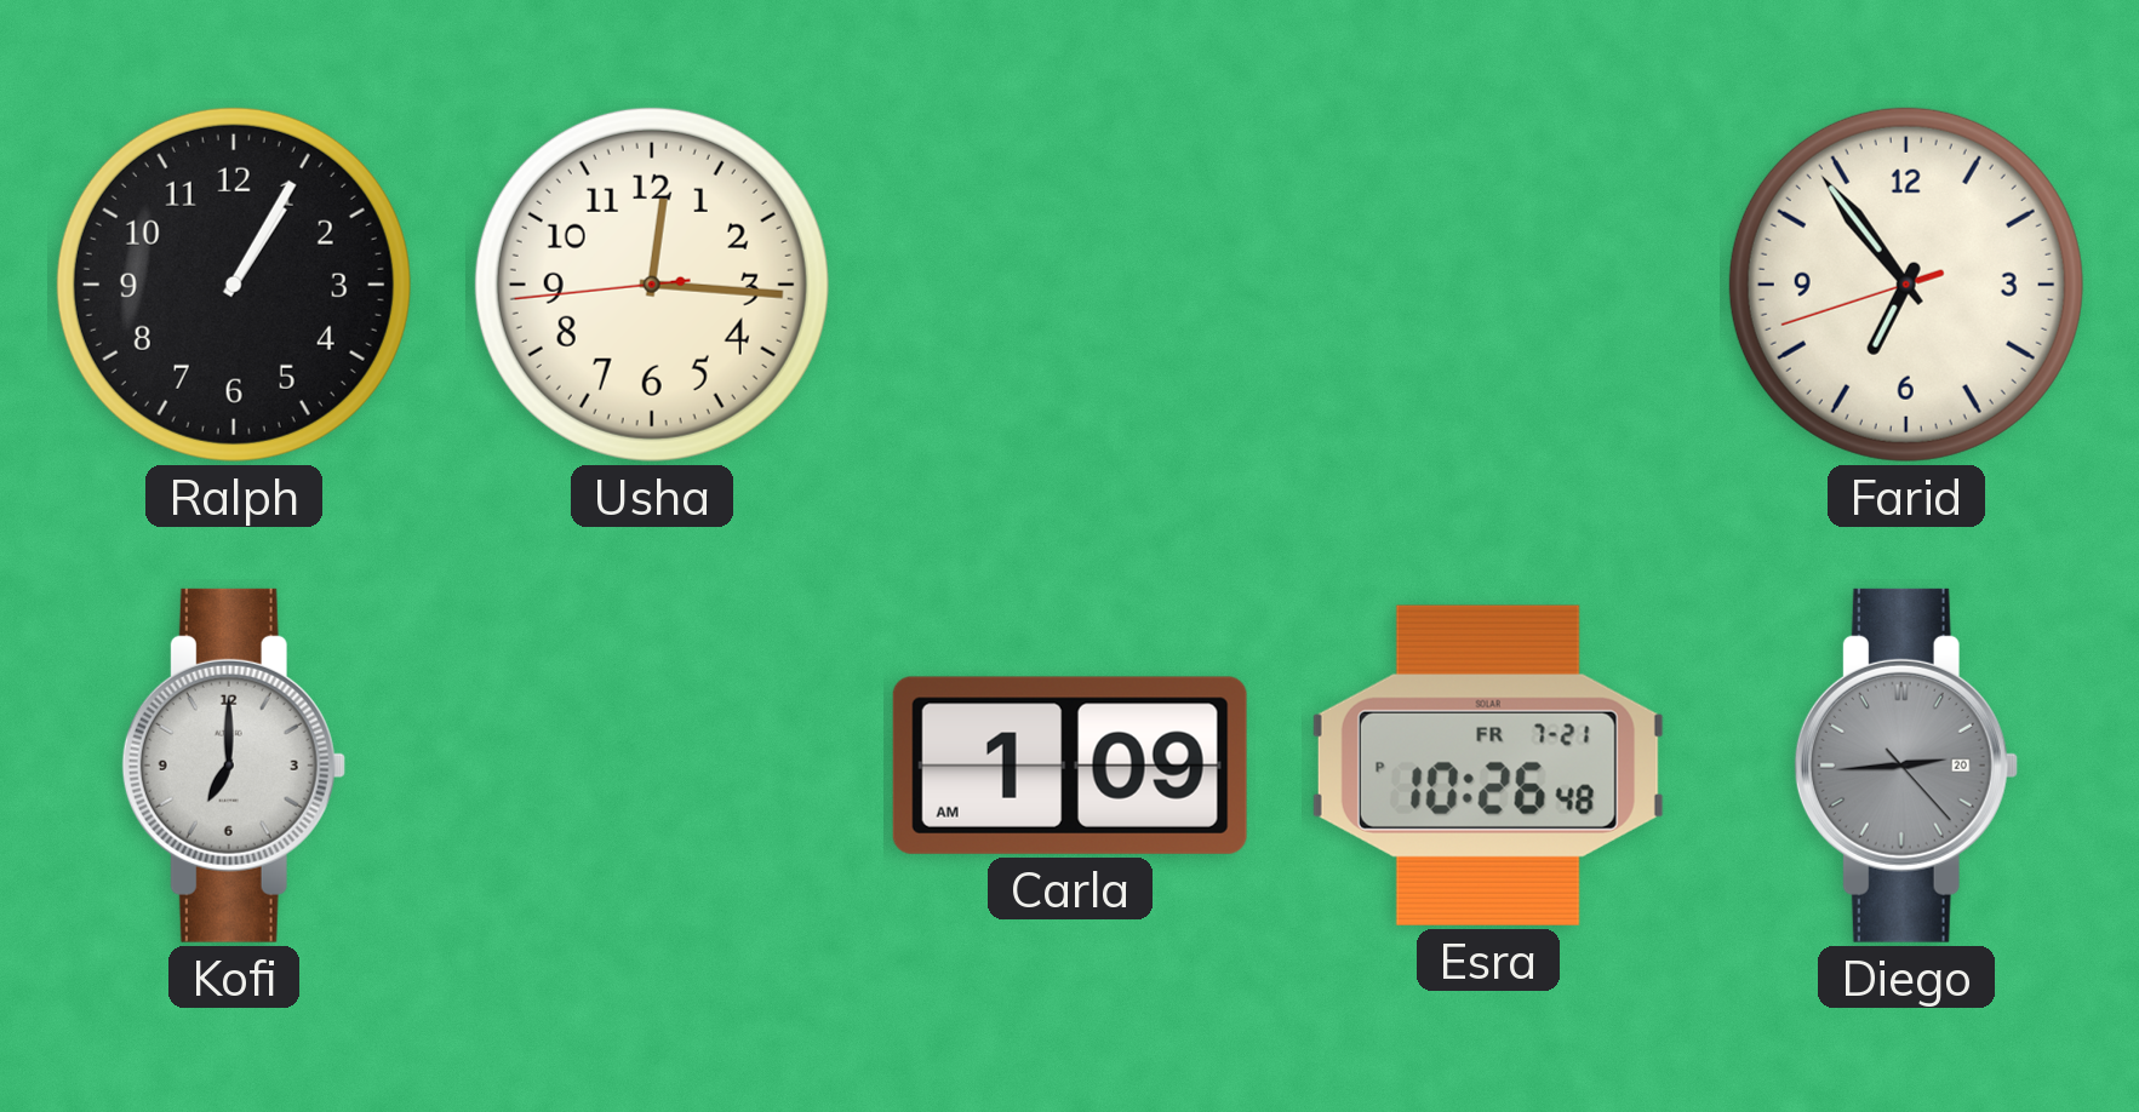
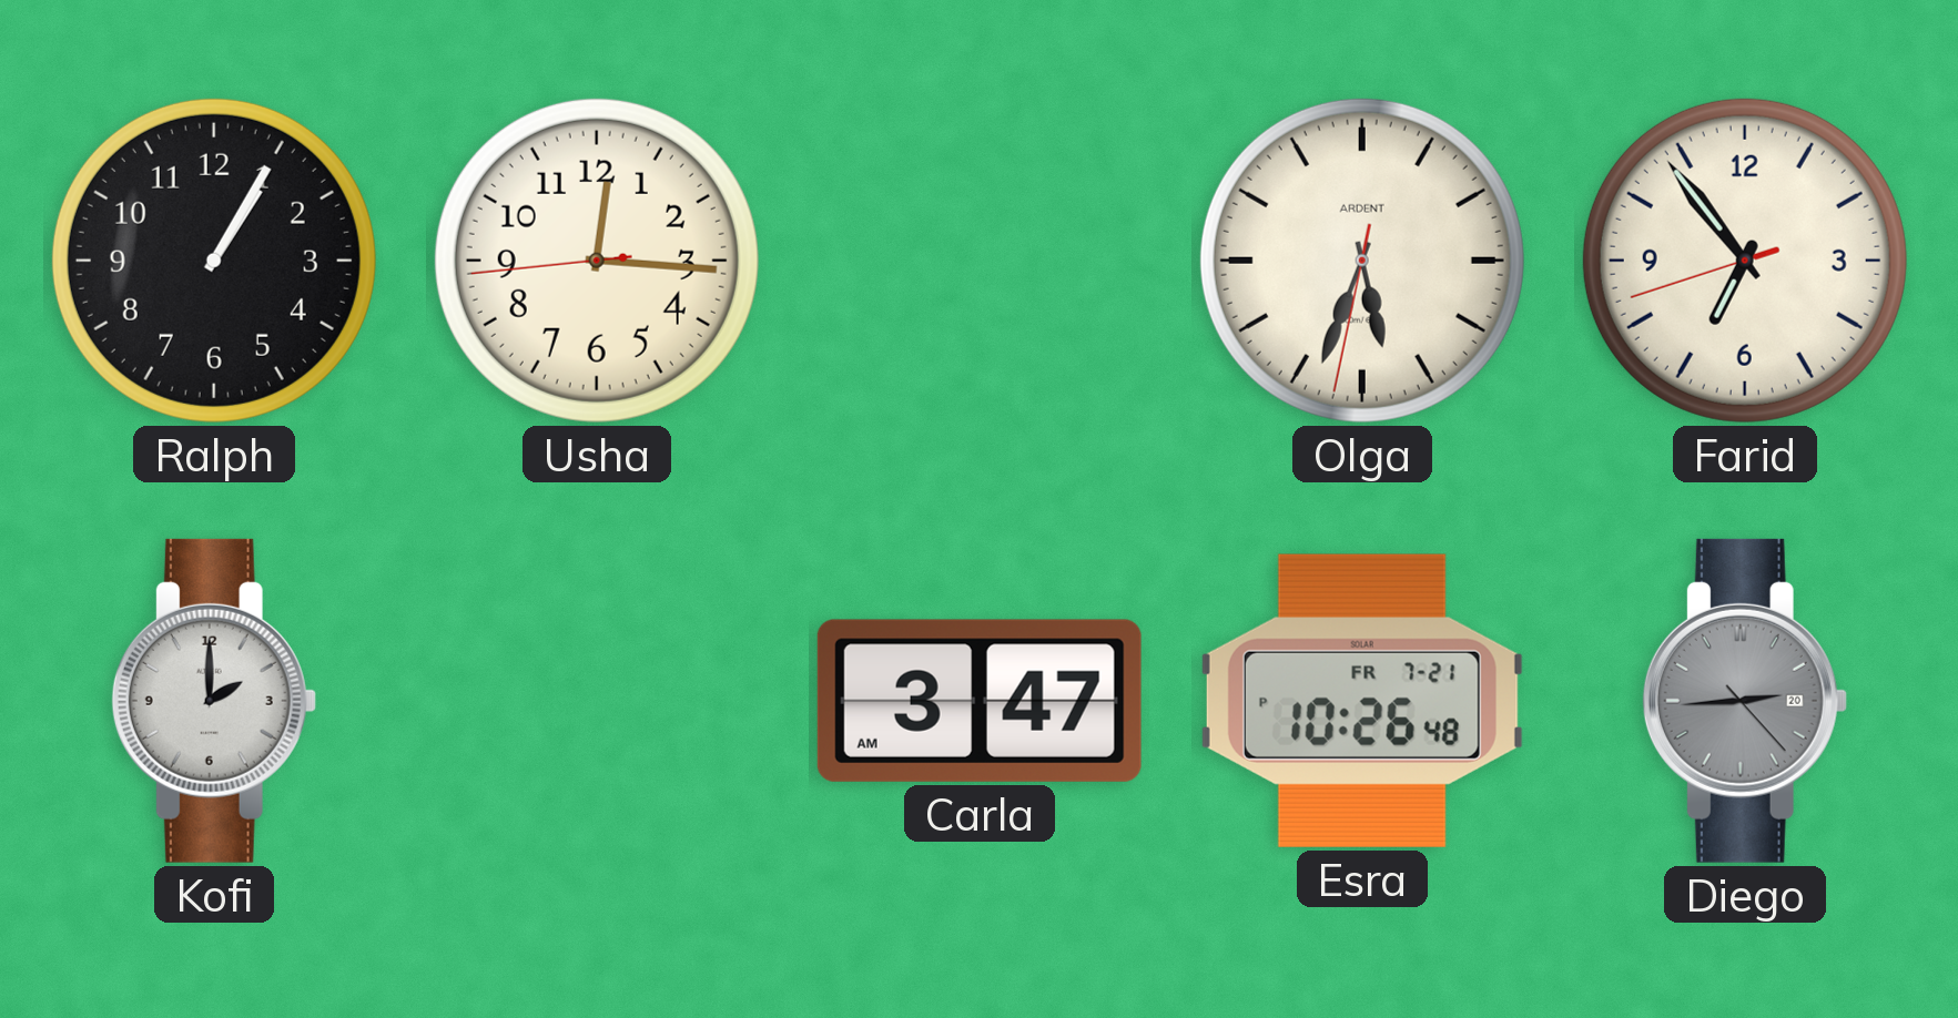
Olga: none -> 5:33 (1362, 261)
Kofi: 7:00 -> 2:00 (214, 701)
Carla: 1:09 -> 3:47 (980, 701)
